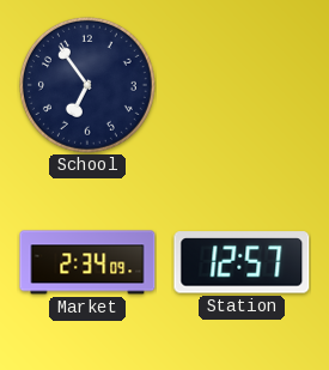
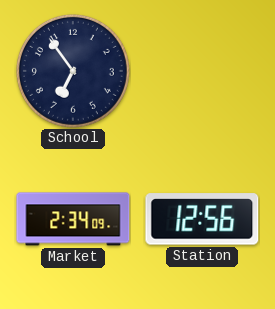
Station: 12:57 -> 12:56 (202, 219)
